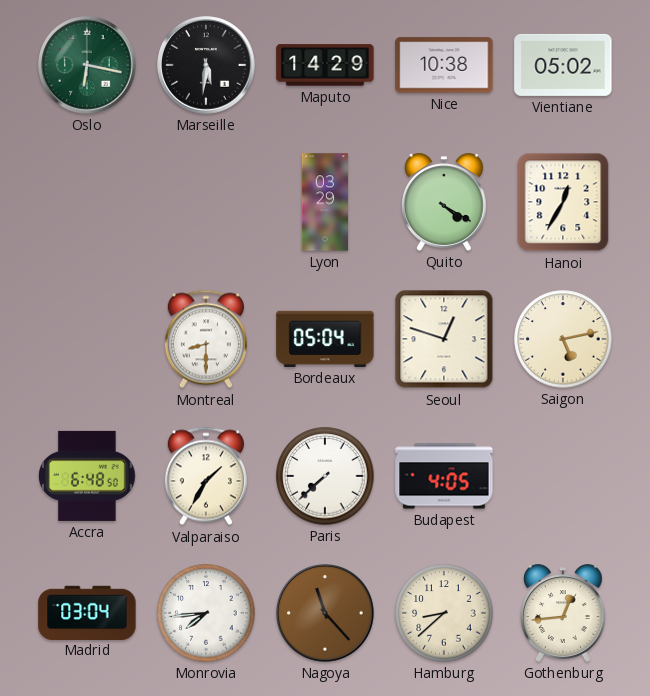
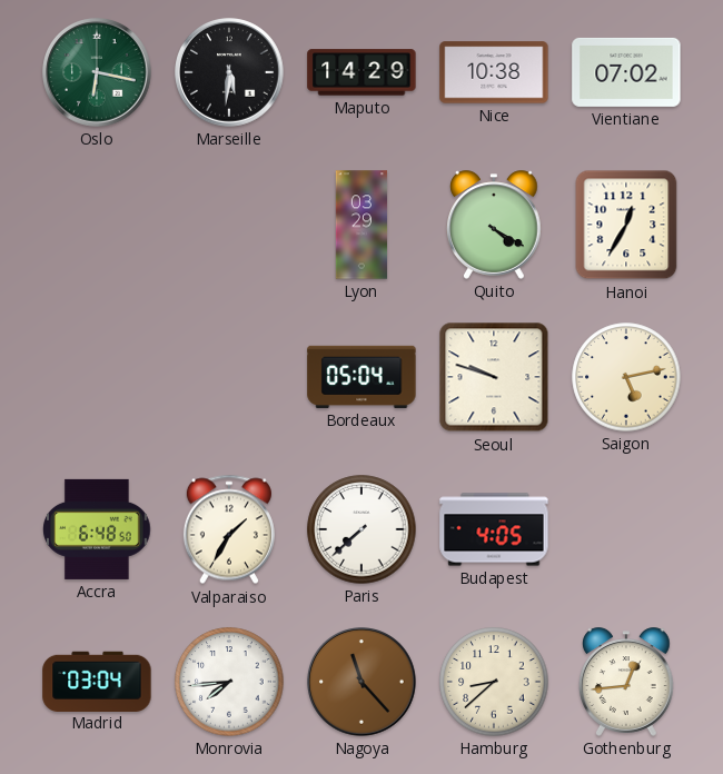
Vientiane: 05:02 -> 07:02 (626, 72)
Montreal: 8:30 -> none (206, 339)
Seoul: 12:48 -> 9:48 (494, 377)
